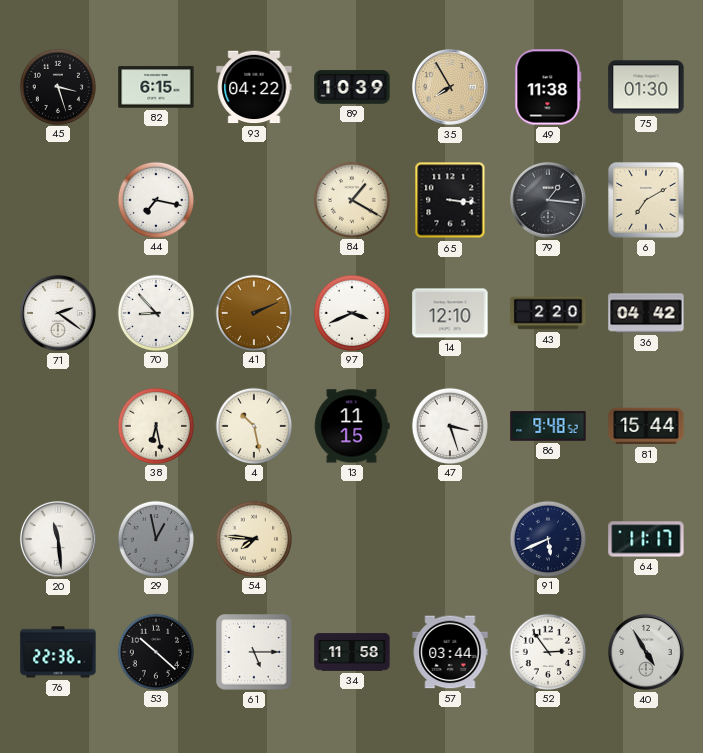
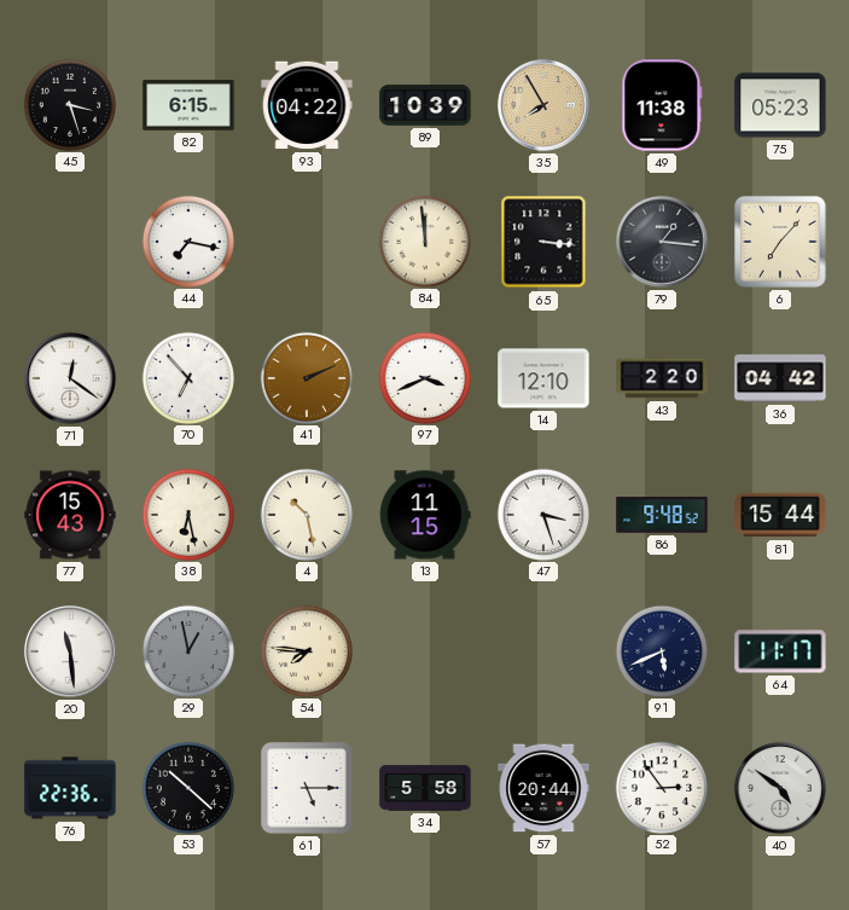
75: 01:30 -> 05:23 (780, 105)
84: 1:20 -> 11:59 (424, 240)
6: 7:10 -> 7:07 (780, 242)
71: 2:21 -> 12:21 (70, 378)
70: 8:53 -> 6:53 (187, 377)
77: none -> 15:43 (70, 515)
34: 11:58 -> 5:58 (425, 788)
57: 03:44 -> 20:44 (543, 788)
40: 4:55 -> 4:51 (780, 788)
